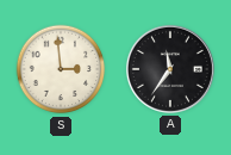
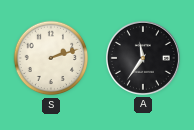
S: 2:59 -> 2:12 (51, 58)
